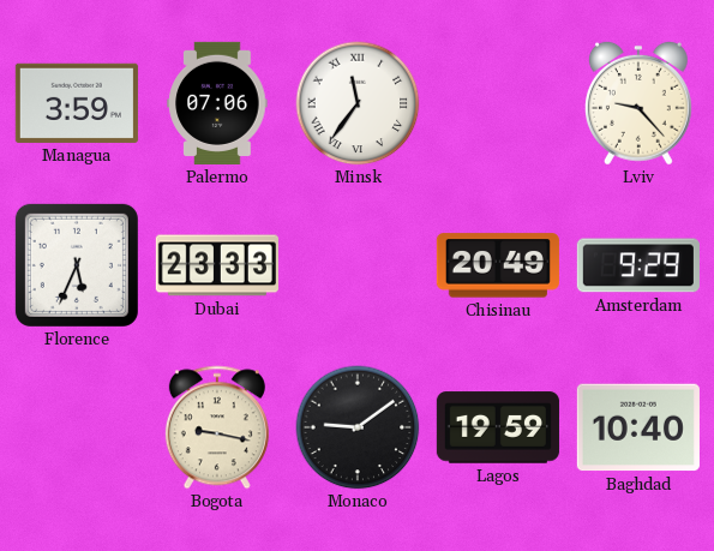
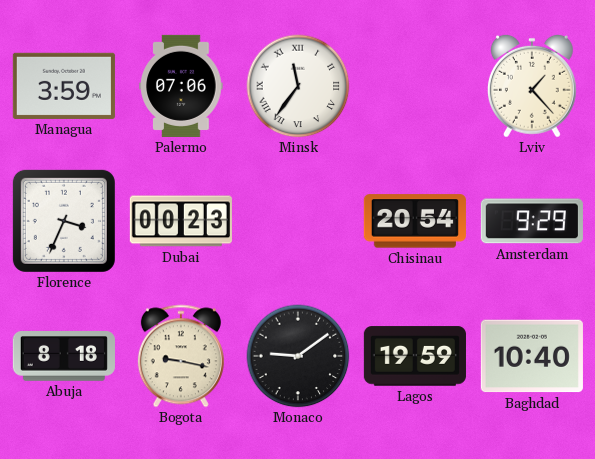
Lviv: 9:23 -> 1:23 (532, 86)
Florence: 5:34 -> 3:34 (64, 221)
Dubai: 23:33 -> 00:23 (181, 221)
Chisinau: 20:49 -> 20:54 (415, 221)
Abuja: none -> 8:18 (64, 357)
